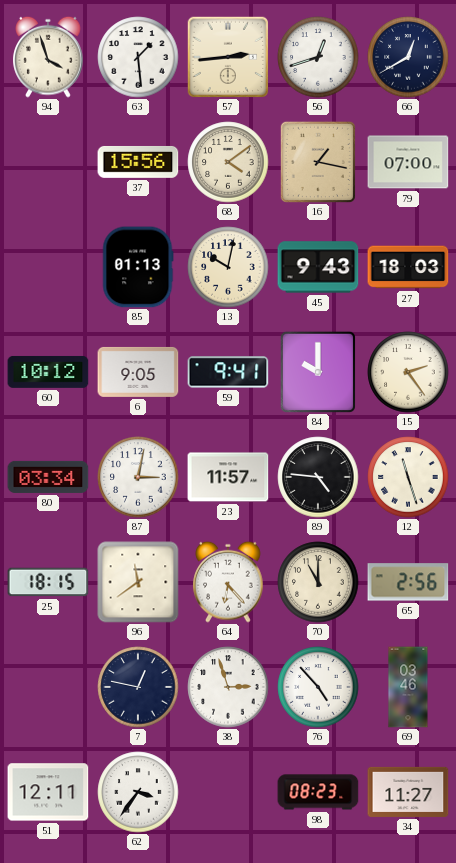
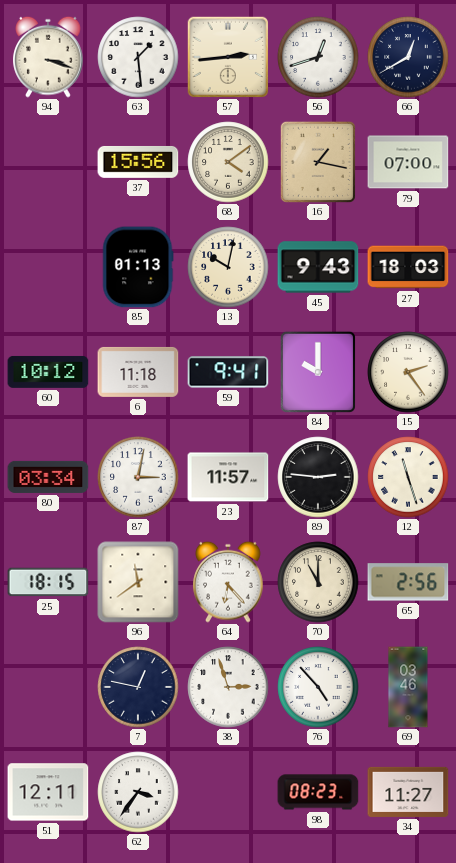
94: 3:57 -> 3:18 (48, 57)
6: 9:05 -> 11:18 (138, 372)
89: 4:46 -> 2:46 (318, 477)
